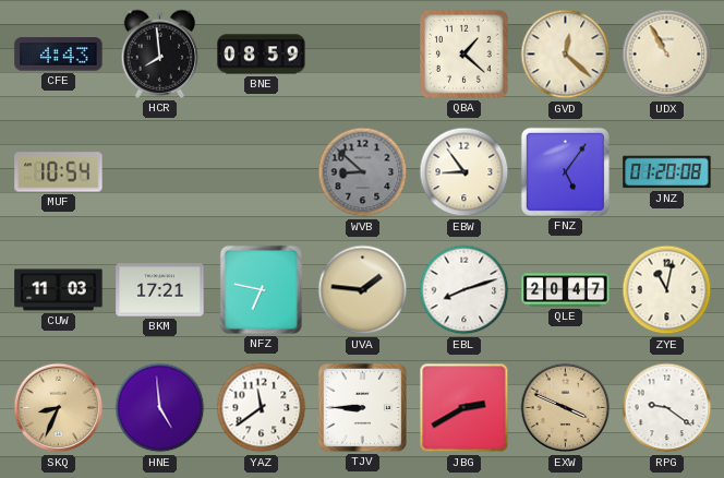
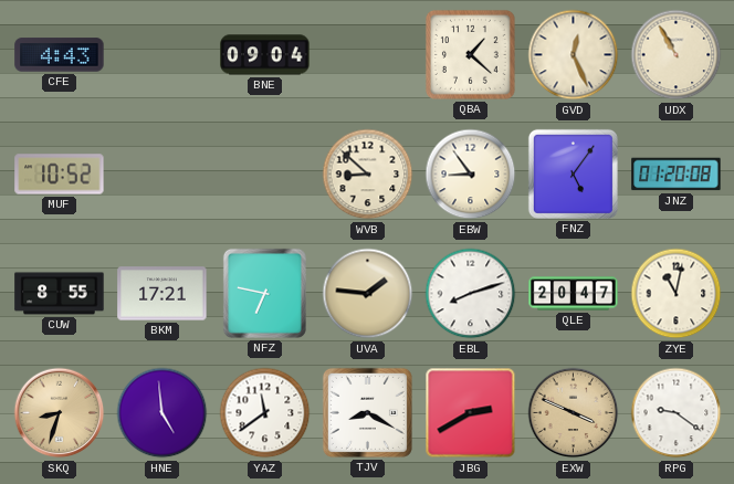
HCR: 7:59 -> none (160, 53)
BNE: 08:59 -> 09:04 (265, 55)
GVD: 12:22 -> 12:26 (574, 55)
MUF: 10:54 -> 10:52 (60, 175)
WVB dial: grey -> cream (368, 175)
CUW: 11:03 -> 8:55 (60, 294)
SKQ: 8:34 -> 8:33 (60, 413)
TJV: 8:45 -> 8:20 (367, 412)
